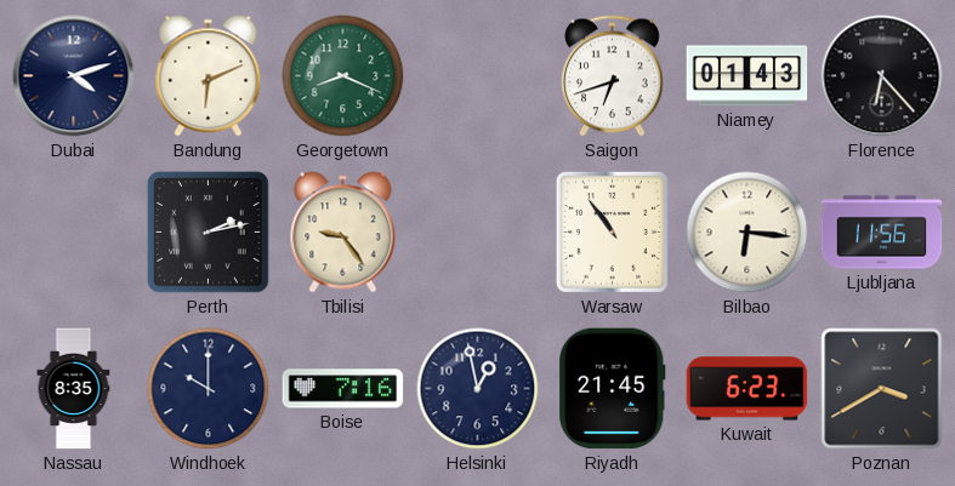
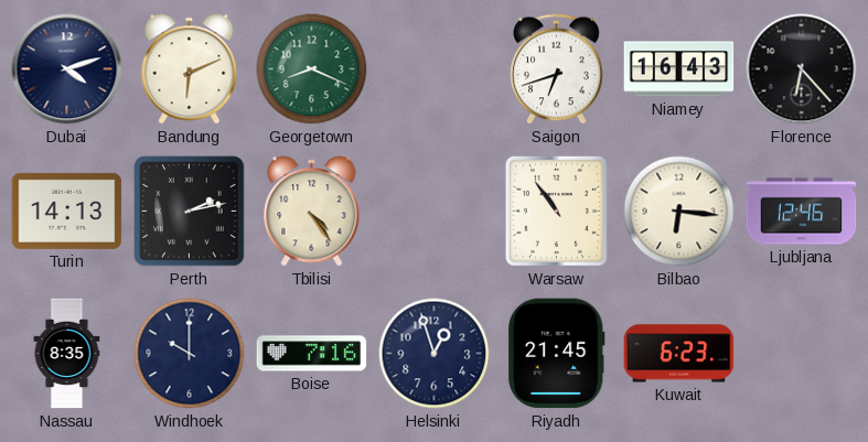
Niamey: 01:43 -> 16:43 (679, 69)
Turin: none -> 14:13 (67, 211)
Tbilisi: 9:24 -> 4:24 (312, 212)
Ljubljana: 11:56 -> 12:46 (802, 212)
Helsinki: 12:58 -> 12:57 (435, 354)
Poznan: 3:40 -> none (882, 389)
